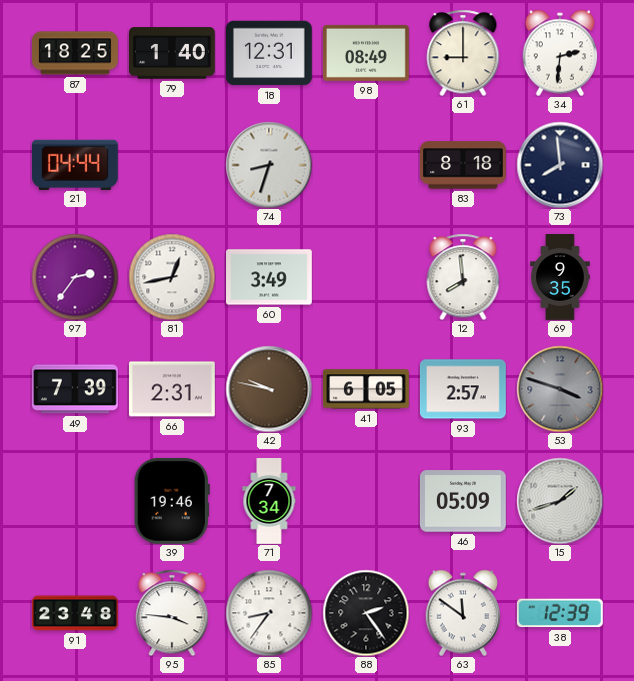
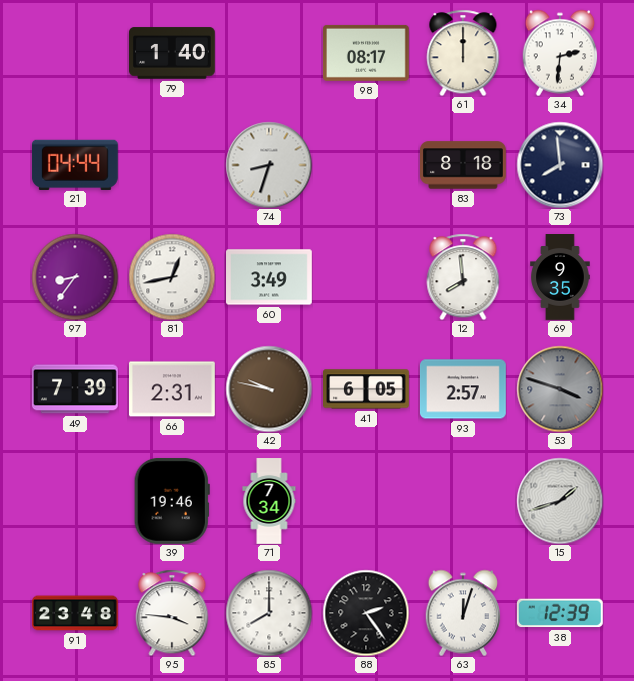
87: 18:25 -> none (76, 53)
18: 12:31 -> none (269, 53)
98: 08:49 -> 08:17 (366, 53)
61: 9:00 -> 12:00 (463, 53)
97: 2:36 -> 8:36 (75, 277)
46: 05:09 -> none (463, 501)
85: 8:36 -> 8:00 (269, 613)
63: 11:51 -> 12:03 (463, 613)
